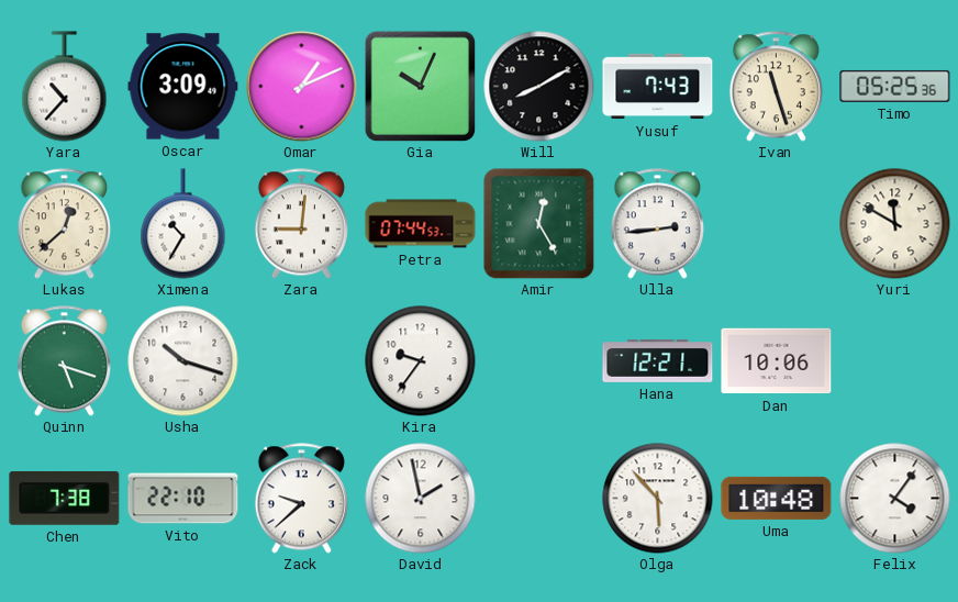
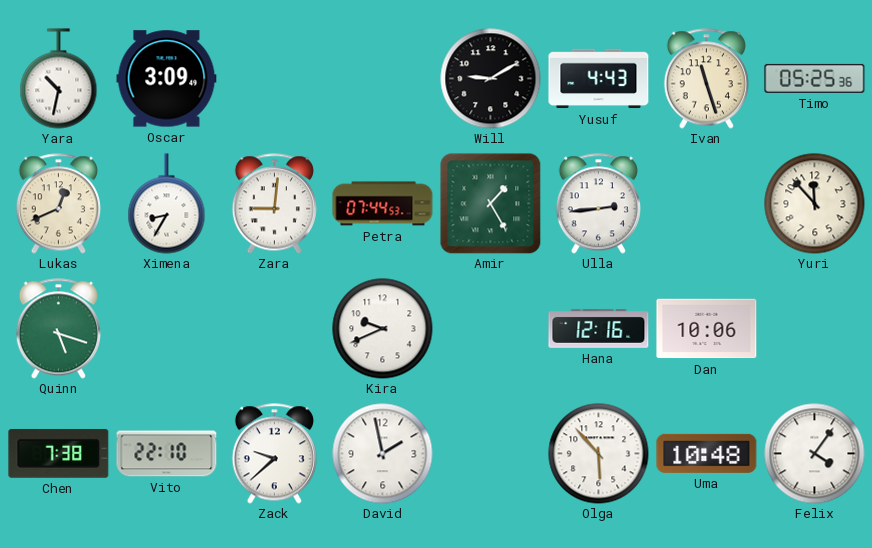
Yara: 10:37 -> 10:32 (59, 79)
Omar: 1:11 -> none (302, 87)
Gia: 10:04 -> none (420, 86)
Will: 8:10 -> 9:10 (491, 79)
Yusuf: 7:43 -> 4:43 (599, 79)
Lukas: 12:38 -> 12:41 (58, 204)
Ximena: 10:35 -> 8:35 (167, 204)
Amir: 12:25 -> 1:25 (490, 203)
Yuri: 11:50 -> 11:53 (815, 204)
Usha: 10:18 -> none (183, 361)
Kira: 9:36 -> 9:41 (383, 329)
Hana: 12:21 -> 12:16 (599, 328)
